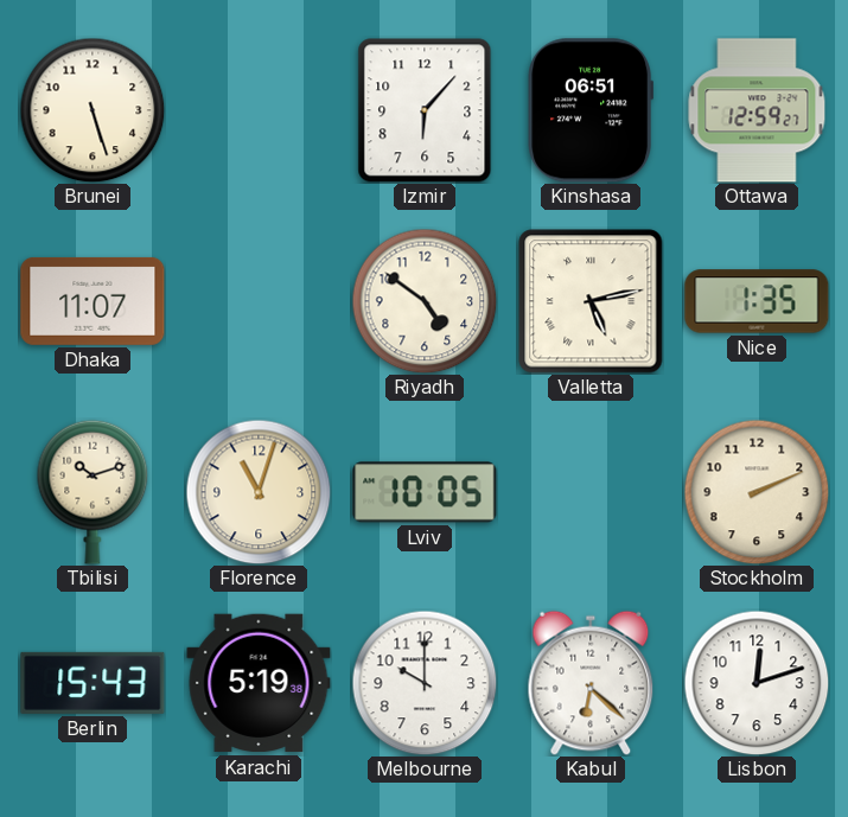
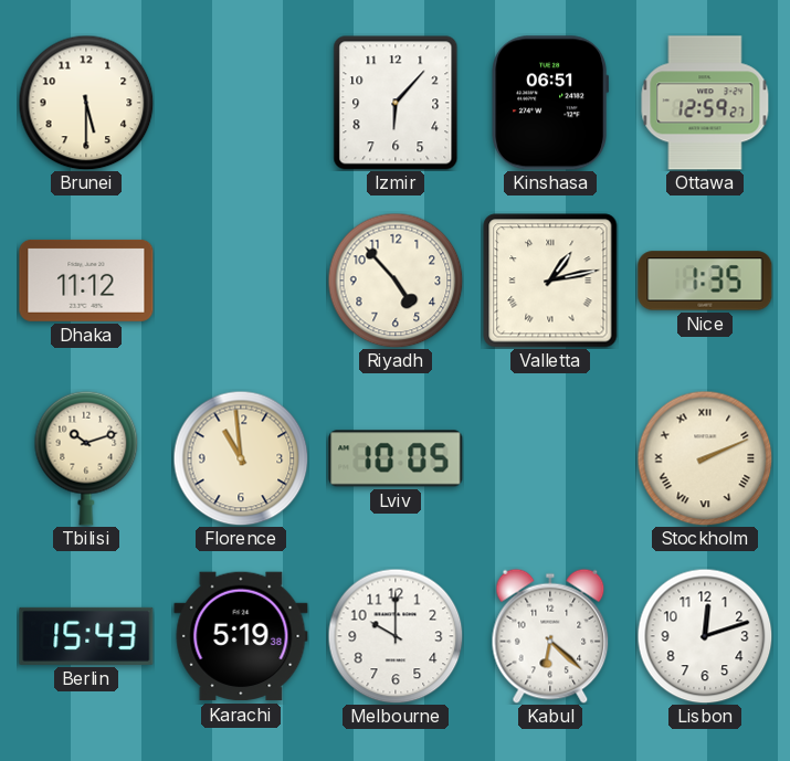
Brunei: 5:27 -> 5:30 (86, 103)
Dhaka: 11:07 -> 11:12 (86, 281)
Riyadh: 4:51 -> 4:53 (396, 281)
Valletta: 5:13 -> 1:13 (550, 281)
Florence: 11:03 -> 10:59 (241, 458)
Stockholm numerals: Arabic -> Roman (705, 458)
